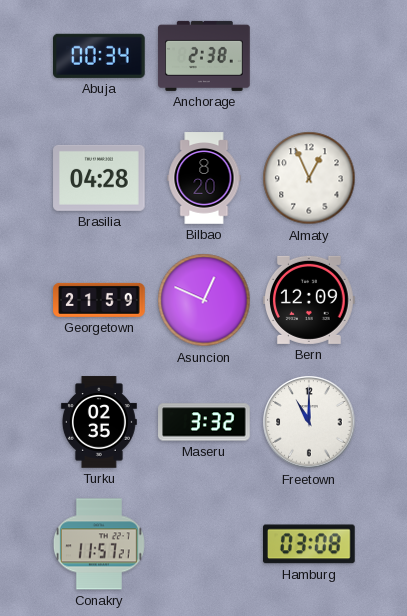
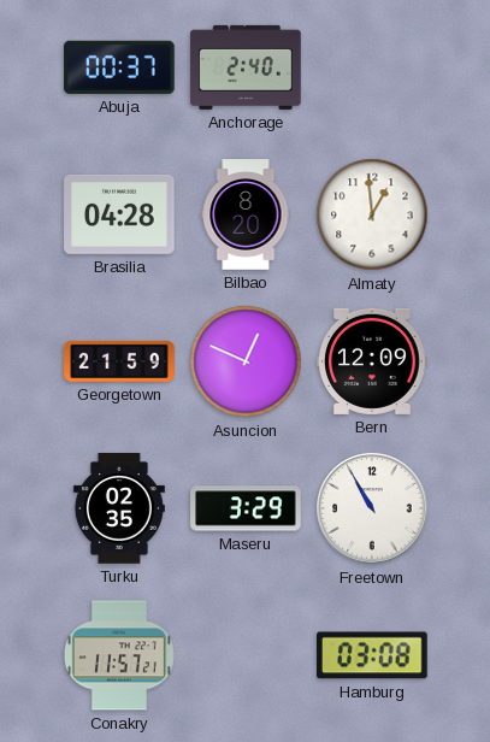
Abuja: 00:34 -> 00:37 (120, 67)
Anchorage: 2:38 -> 2:40 (246, 67)
Almaty: 12:56 -> 12:59 (372, 214)
Maseru: 3:32 -> 3:29 (246, 508)
Freetown: 11:00 -> 10:55 (372, 508)
